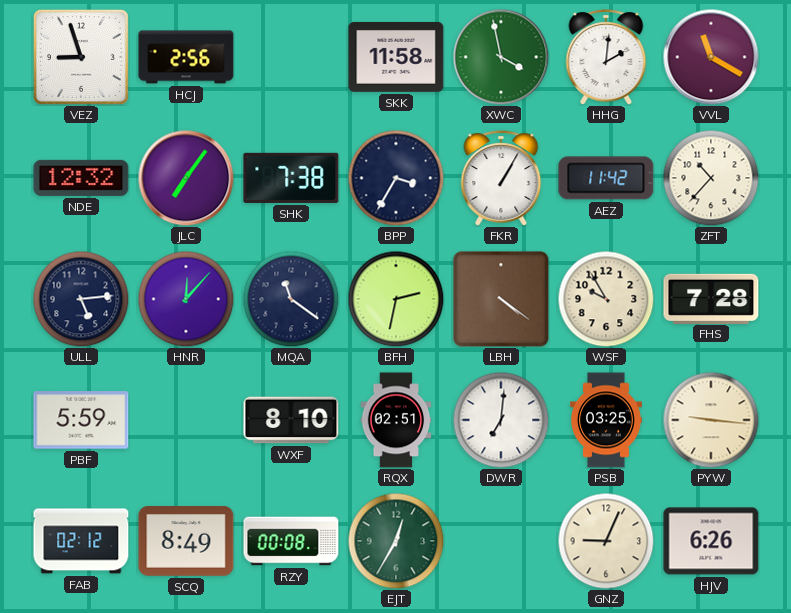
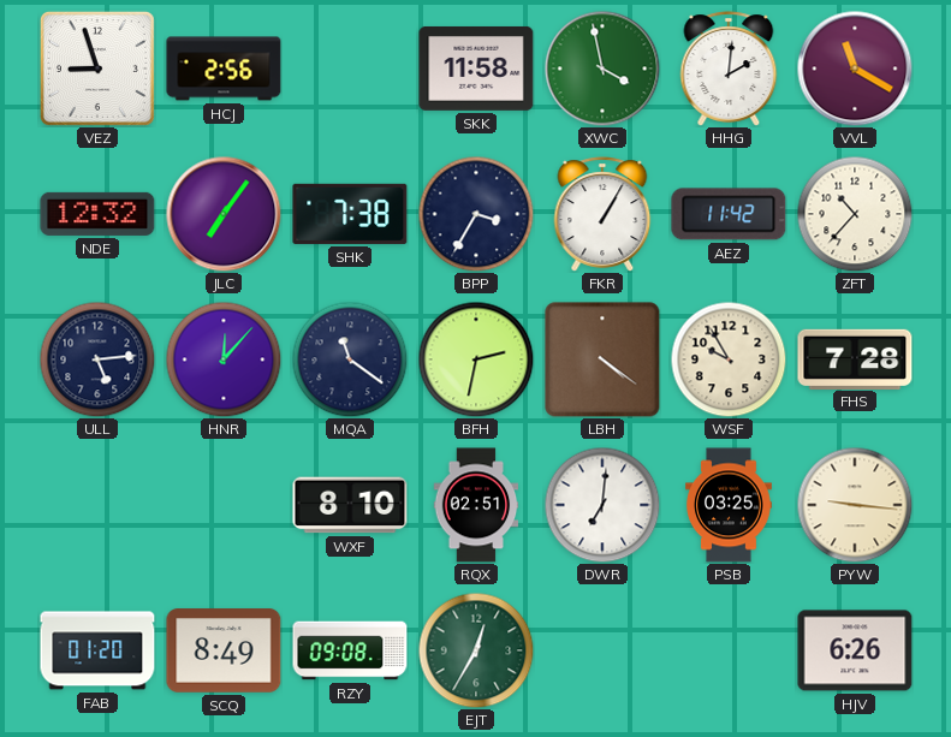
PBF: 5:59 -> none (81, 420)
FAB: 02:12 -> 01:20 (97, 650)
RZY: 00:08 -> 09:08 (350, 650)
GNZ: 9:04 -> none (606, 541)
